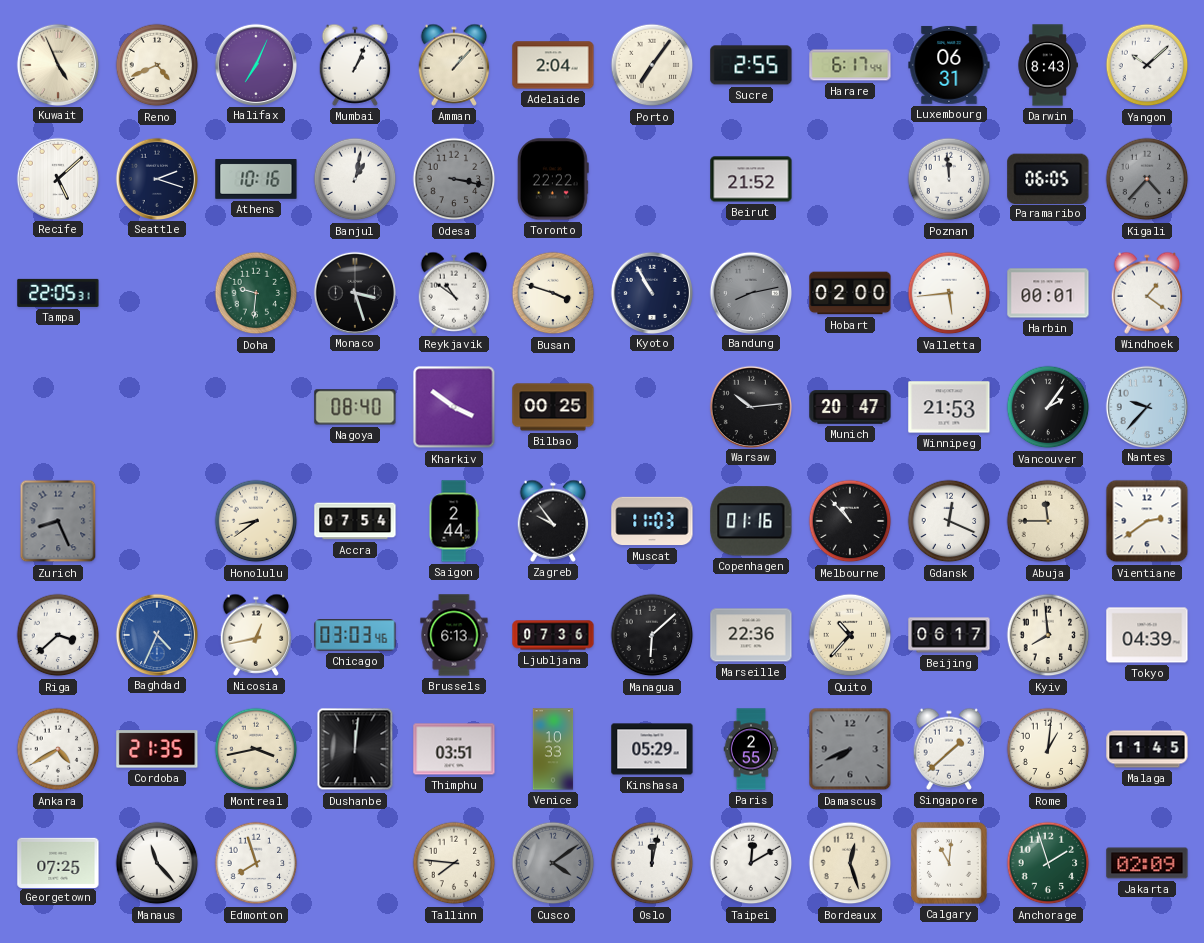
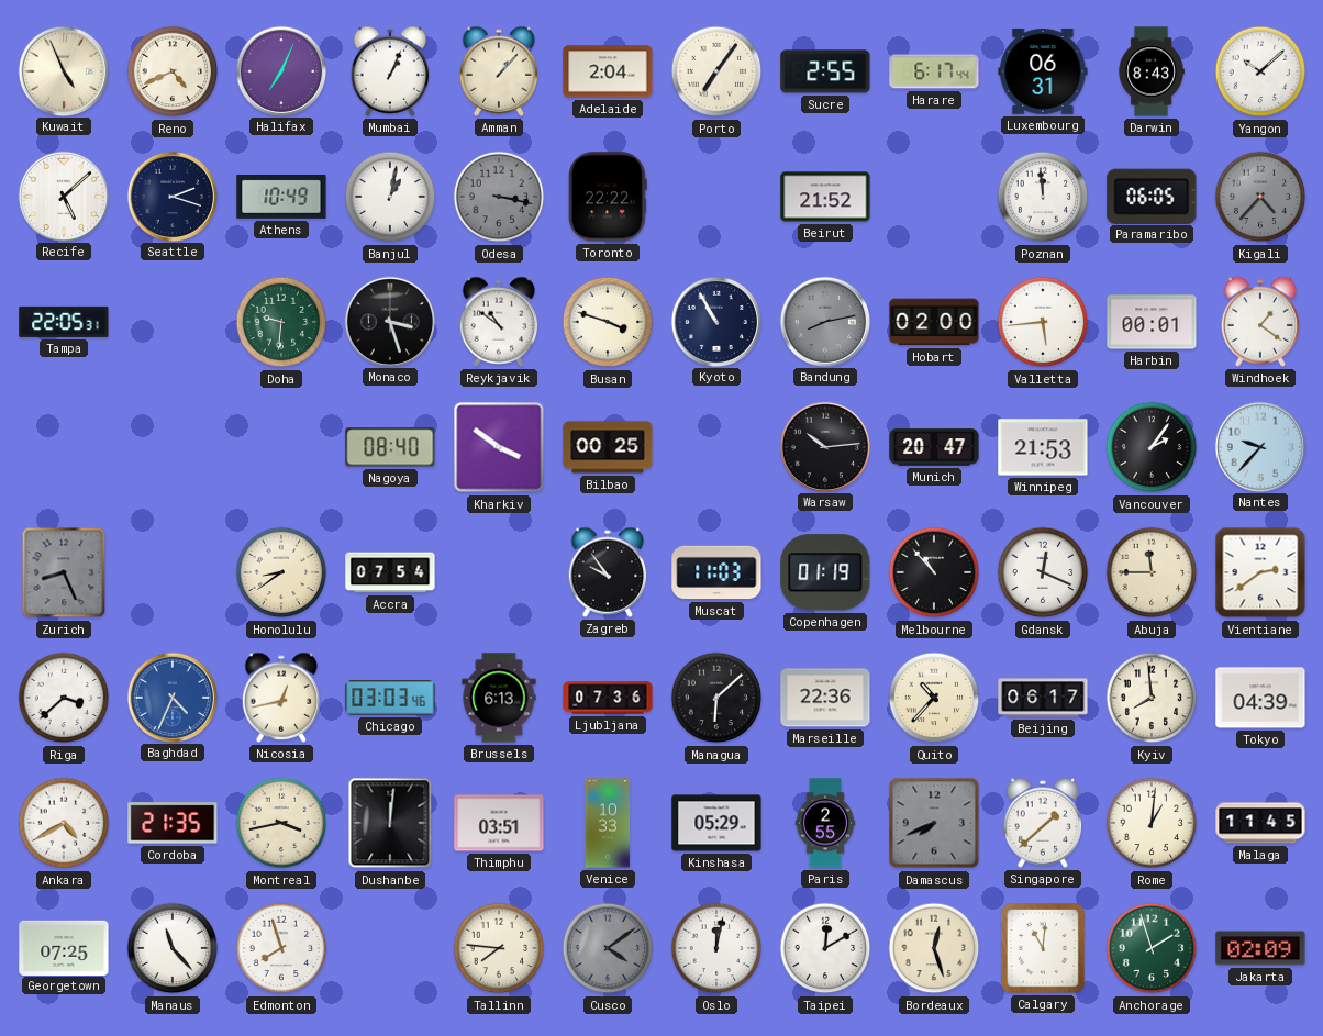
Athens: 10:16 -> 10:49 (281, 198)
Saigon: 2:44 -> none (454, 521)
Copenhagen: 01:16 -> 01:19 (825, 572)
